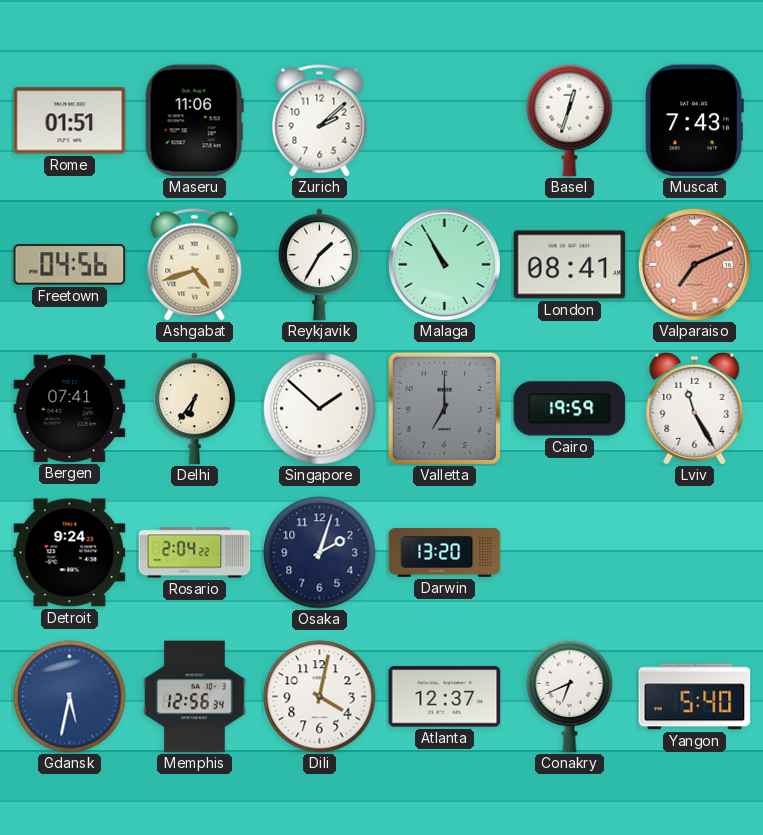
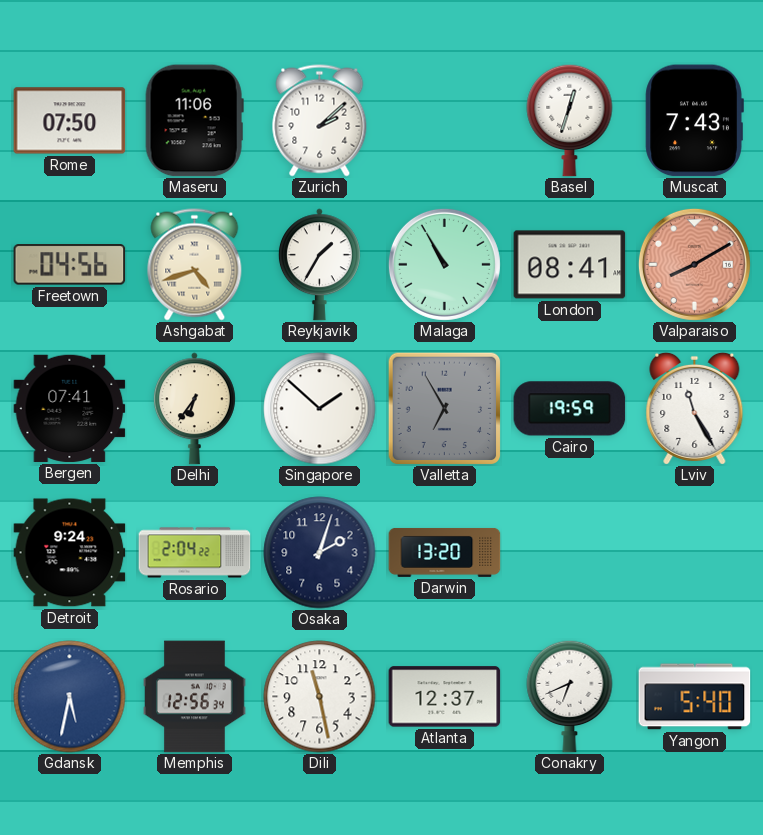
Rome: 01:51 -> 07:50 (70, 121)
Valparaiso: 7:11 -> 8:10 (694, 264)
Valletta: 7:00 -> 6:55 (444, 408)
Dili: 4:02 -> 11:28 (320, 697)
